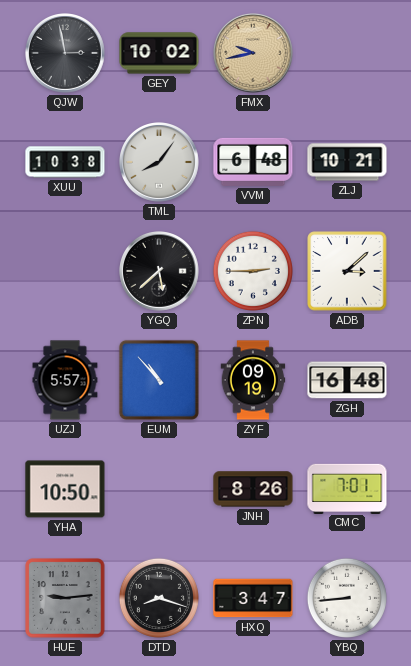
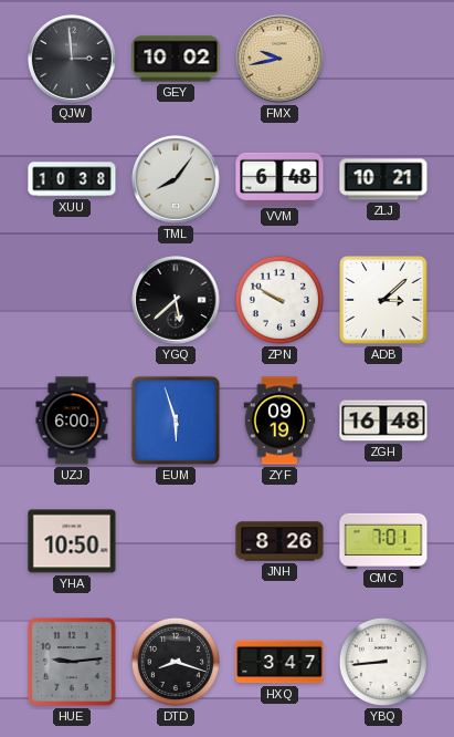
QJW: 2:58 -> 2:59 (73, 60)
ZPN: 2:45 -> 9:50 (279, 300)
UZJ: 5:57 -> 6:00 (72, 421)
EUM: 10:53 -> 5:57 (176, 421)
